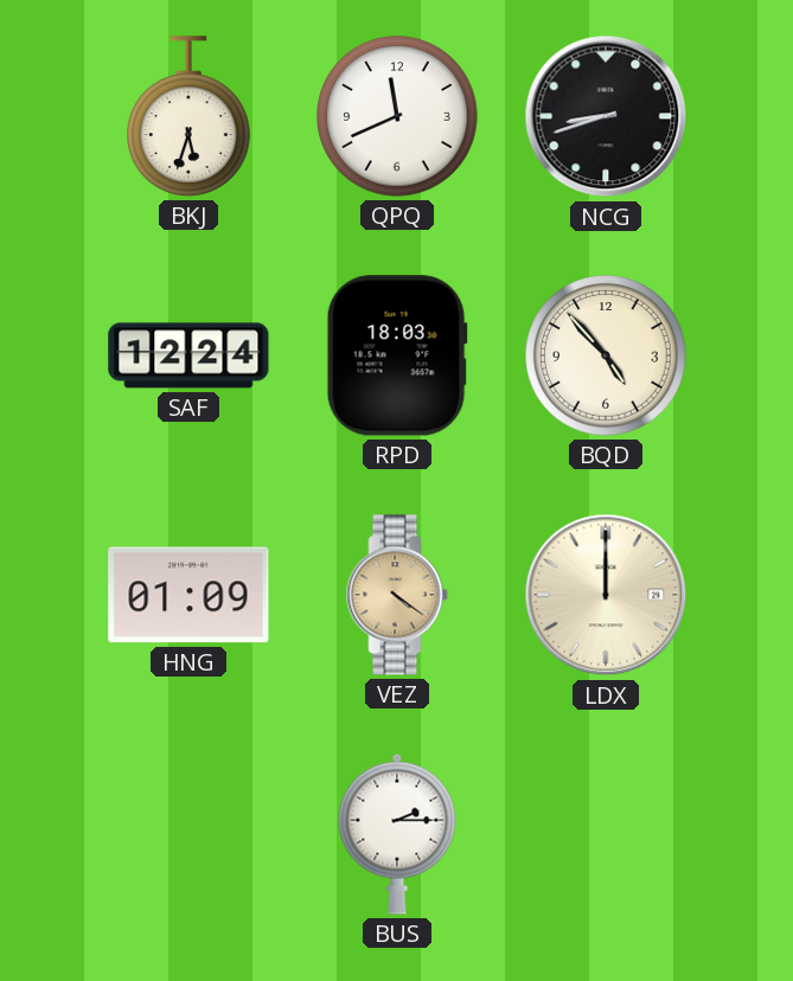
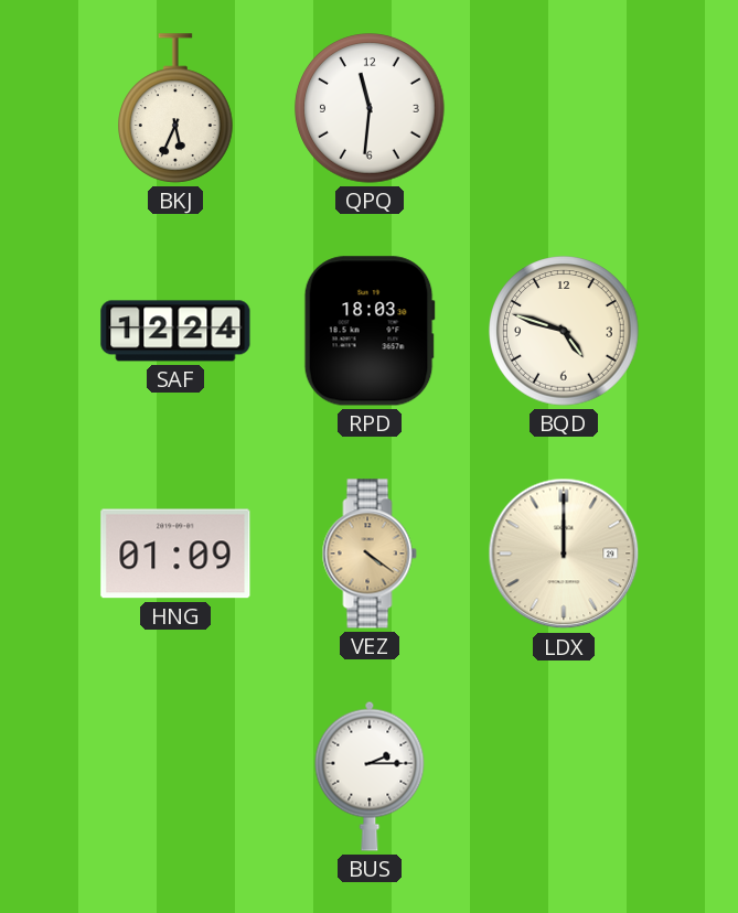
BKJ: 5:33 -> 5:34 (177, 108)
QPQ: 11:41 -> 11:31 (370, 108)
NCG: 8:42 -> none (606, 116)
BQD: 4:53 -> 4:48 (564, 331)
